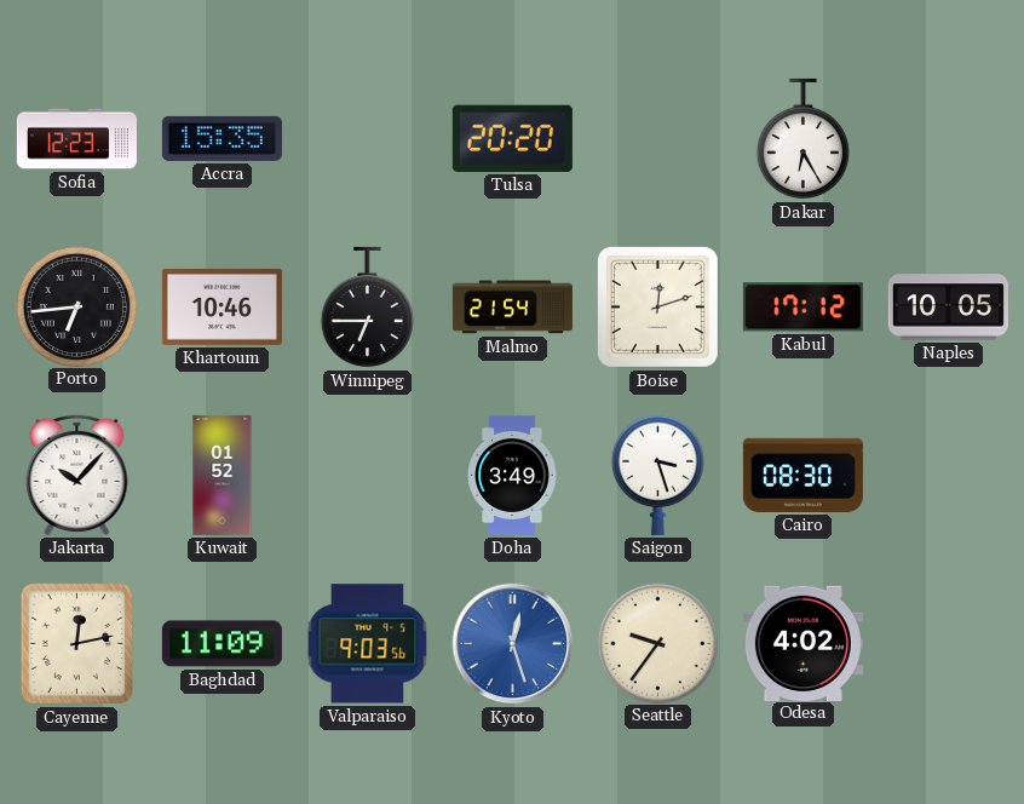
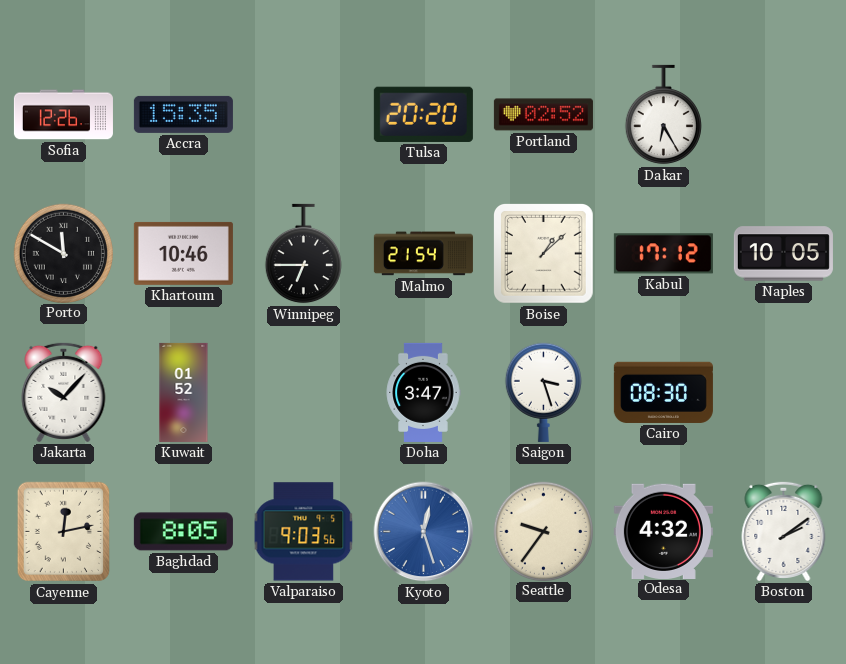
Sofia: 12:23 -> 12:26 (63, 115)
Portland: none -> 02:52 (543, 115)
Porto: 6:44 -> 11:50 (63, 253)
Boise: 12:12 -> 1:08 (544, 254)
Doha: 3:49 -> 3:47 (423, 392)
Baghdad: 11:09 -> 8:05 (183, 532)
Odesa: 4:02 -> 4:32 (663, 531)
Boston: none -> 2:09 (784, 531)
